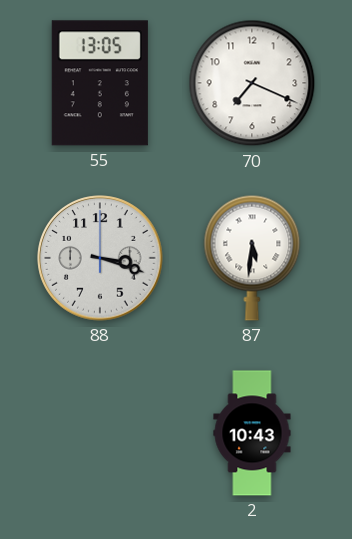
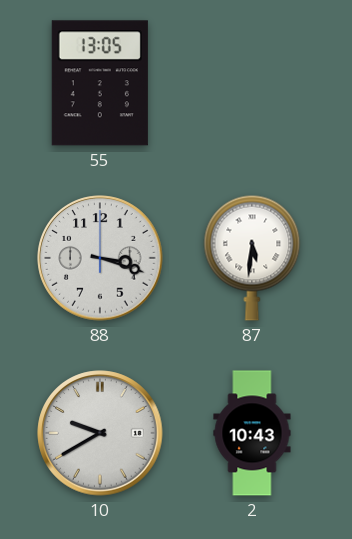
70: 7:19 -> none (252, 83)
10: none -> 9:40 (100, 433)
